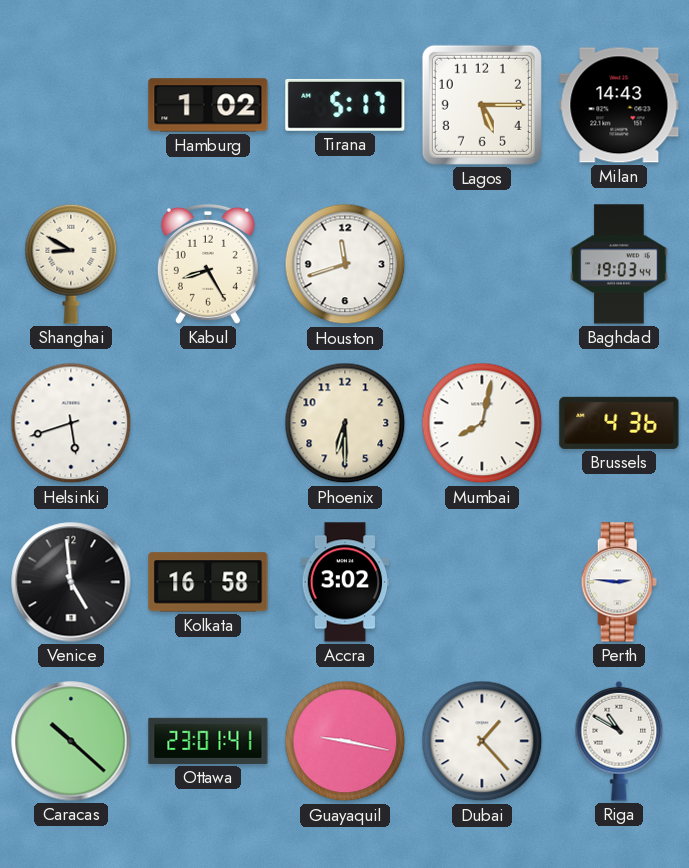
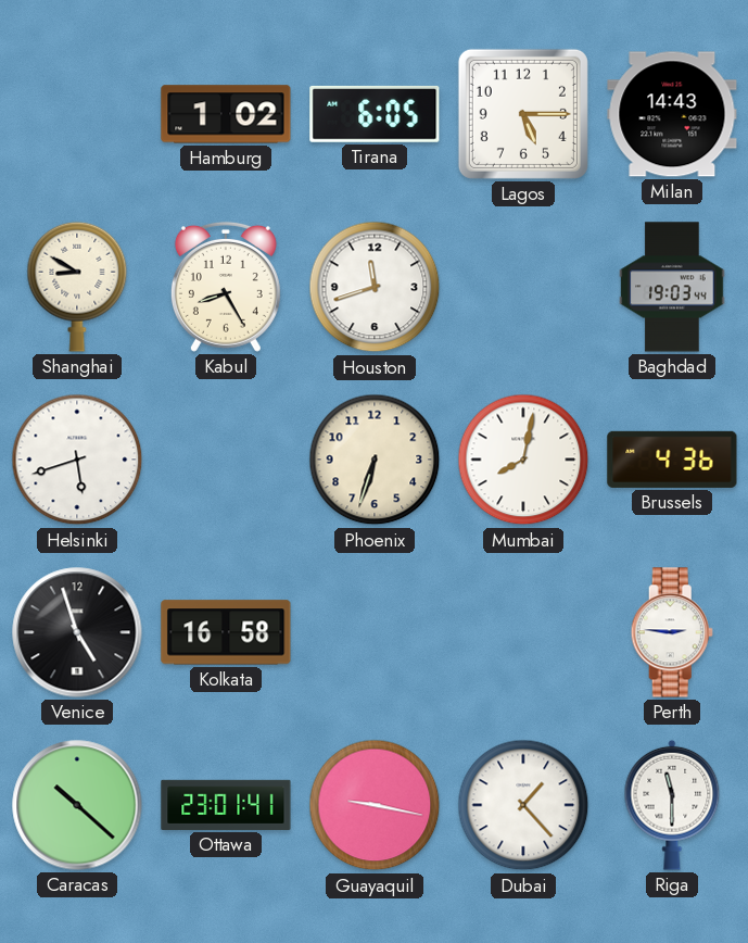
Tirana: 5:17 -> 6:05 (375, 114)
Phoenix: 6:30 -> 6:33 (375, 460)
Venice: 4:59 -> 4:57 (77, 632)
Accra: 3:02 -> none (345, 582)
Riga: 10:50 -> 11:30 (672, 805)
